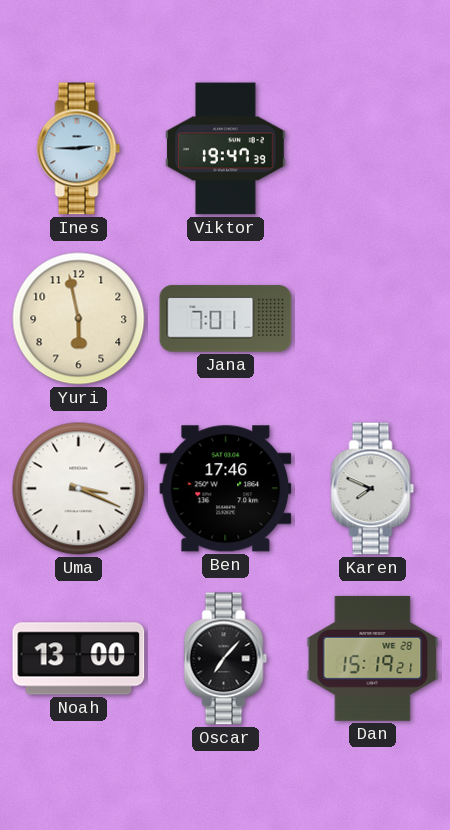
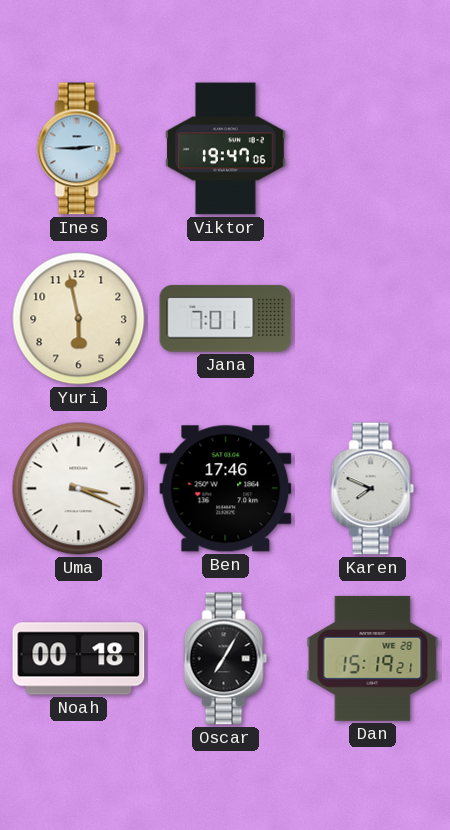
Viktor: 19:47:39 -> 19:47:06 (226, 149)
Noah: 13:00 -> 00:18 (79, 659)
Oscar: 7:07 -> 7:05 (226, 659)
